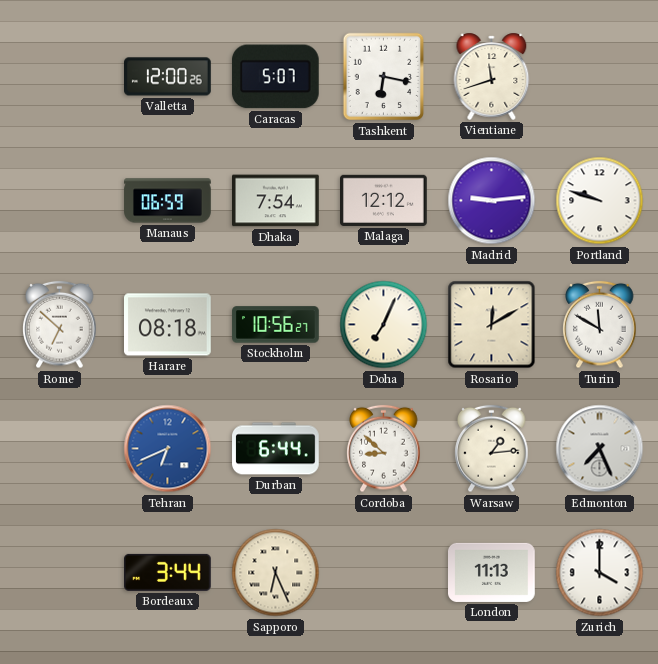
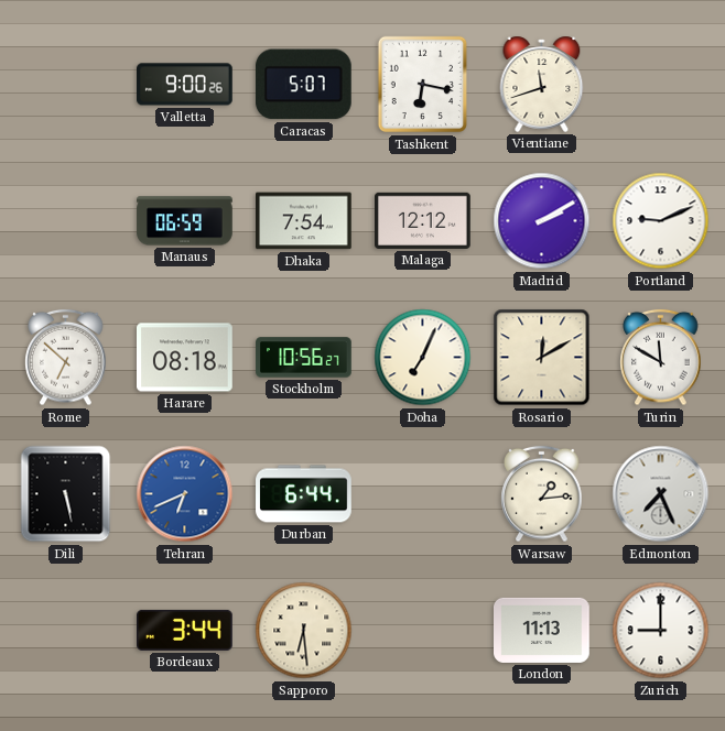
Valletta: 12:00 -> 9:00 (185, 85)
Madrid: 9:14 -> 2:10 (542, 221)
Portland: 9:48 -> 9:11 (661, 221)
Dili: none -> 5:28 (66, 494)
Cordoba: 8:52 -> none (384, 449)
Sapporo: 6:26 -> 6:29 (304, 631)
Zurich: 4:00 -> 9:00 (661, 631)
